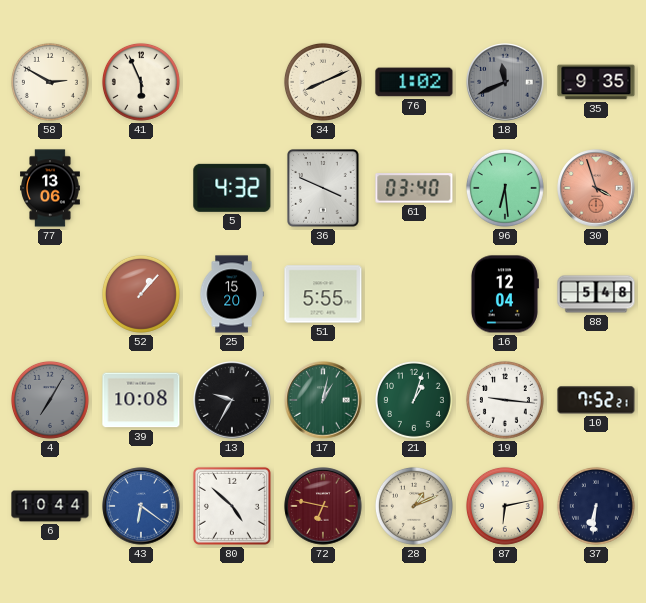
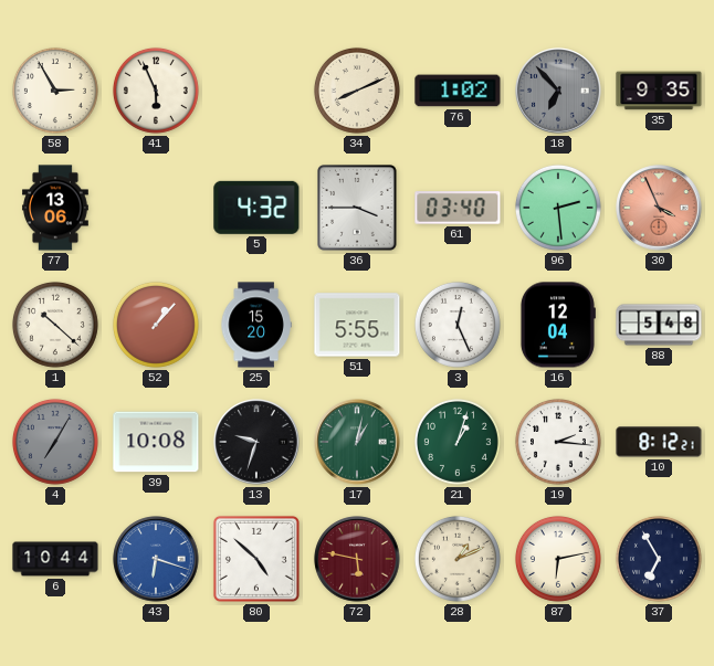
58: 2:50 -> 2:55 (55, 91)
18: 11:41 -> 6:53 (558, 91)
36: 3:49 -> 3:45 (358, 209)
96: 6:29 -> 2:29 (558, 208)
30: 3:57 -> 3:56 (659, 208)
1: none -> 10:22 (55, 325)
3: none -> 12:26 (458, 325)
13: 9:35 -> 9:33 (256, 442)
19: 9:16 -> 2:16 (558, 442)
10: 7:52 -> 8:12 (659, 442)
43: 6:21 -> 6:18 (156, 559)
72: 6:47 -> 5:47 (357, 559)
37: 6:31 -> 6:55 (659, 559)
